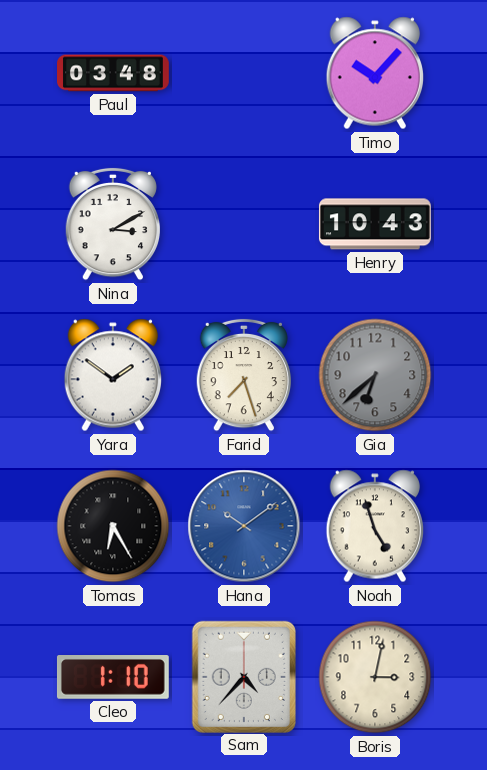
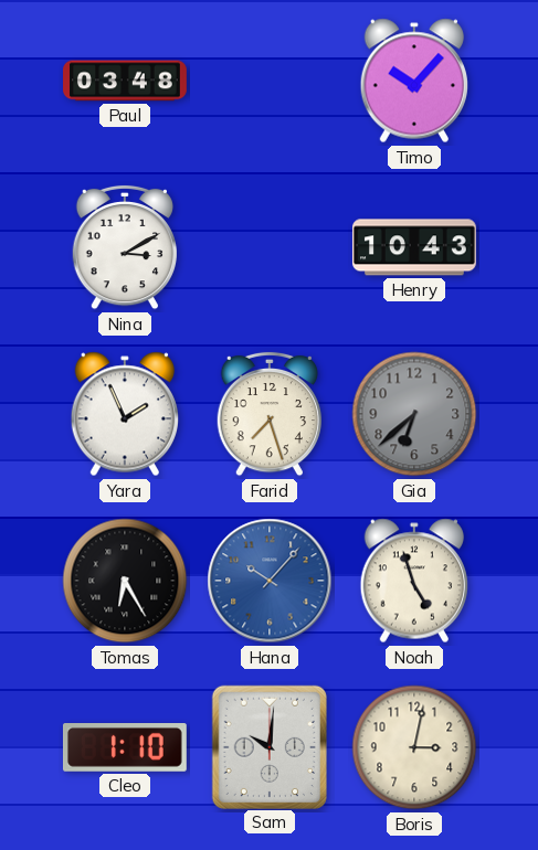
Yara: 1:51 -> 1:56 (124, 414)
Hana: 10:09 -> 10:07 (270, 581)
Sam: 4:37 -> 10:01 (270, 746)
